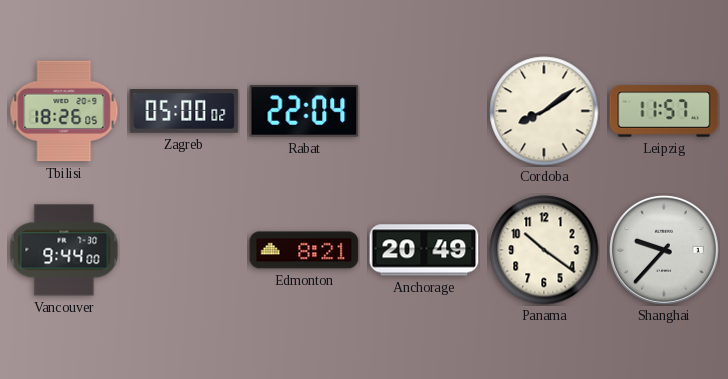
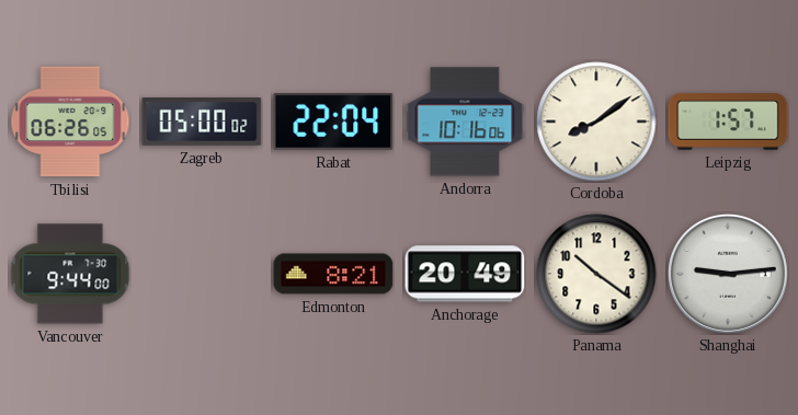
Tbilisi: 18:26 -> 06:26 (70, 122)
Andorra: none -> 10:16 (465, 122)
Leipzig: 11:57 -> 1:57 (728, 122)
Shanghai: 9:37 -> 9:14 (728, 274)
